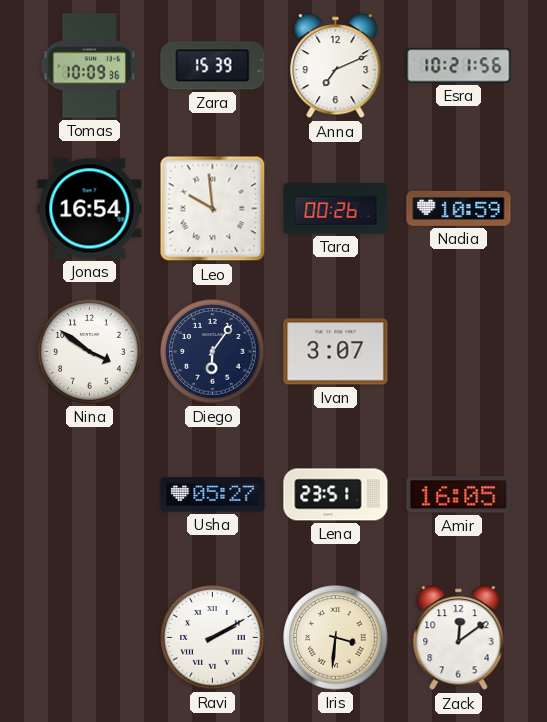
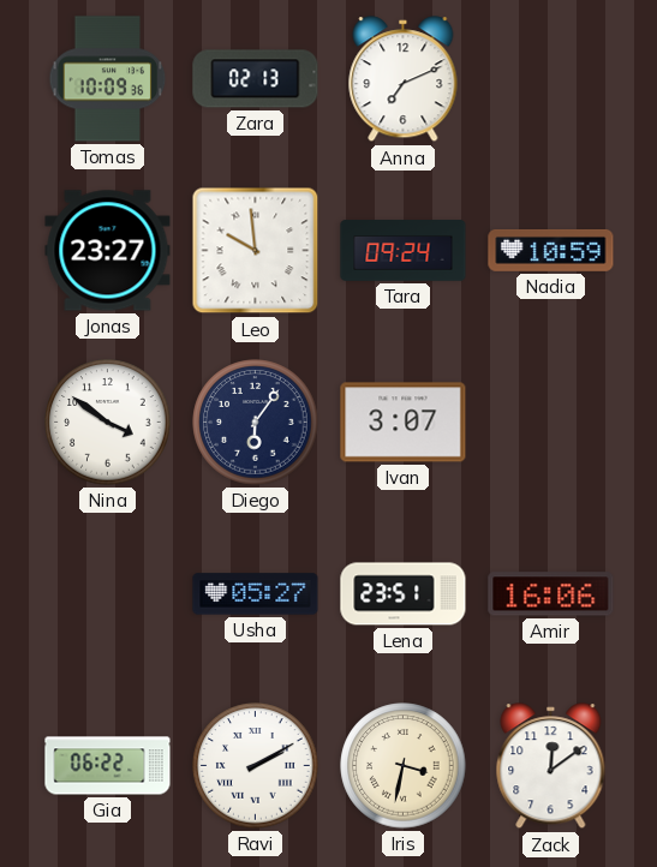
Zara: 15:39 -> 02:13 (256, 79)
Esra: 10:21 -> none (459, 66)
Jonas: 16:54 -> 23:27 (108, 251)
Tara: 00:26 -> 09:24 (404, 251)
Amir: 16:05 -> 16:06 (551, 594)
Gia: none -> 06:22 (108, 766)
Iris: 3:31 -> 3:32 (404, 766)
